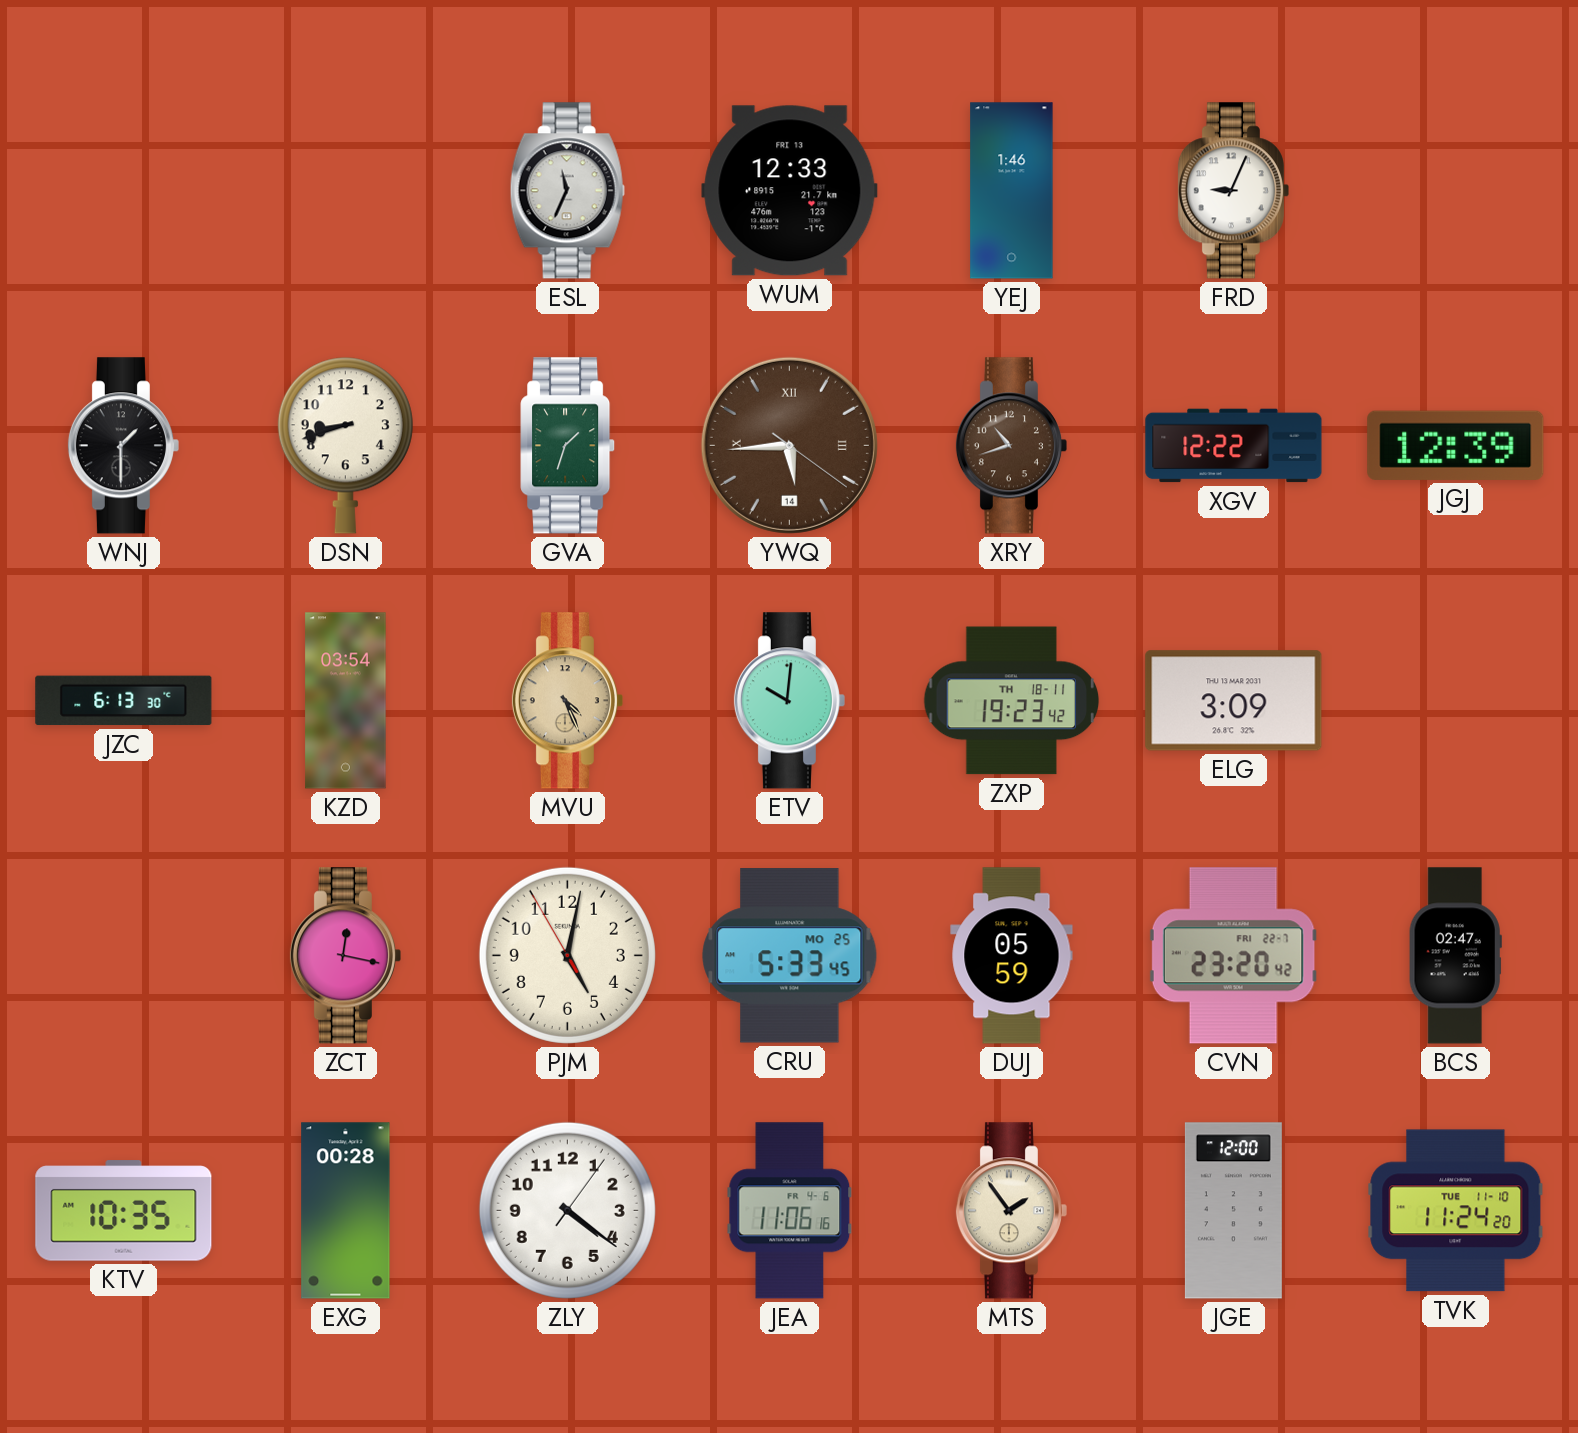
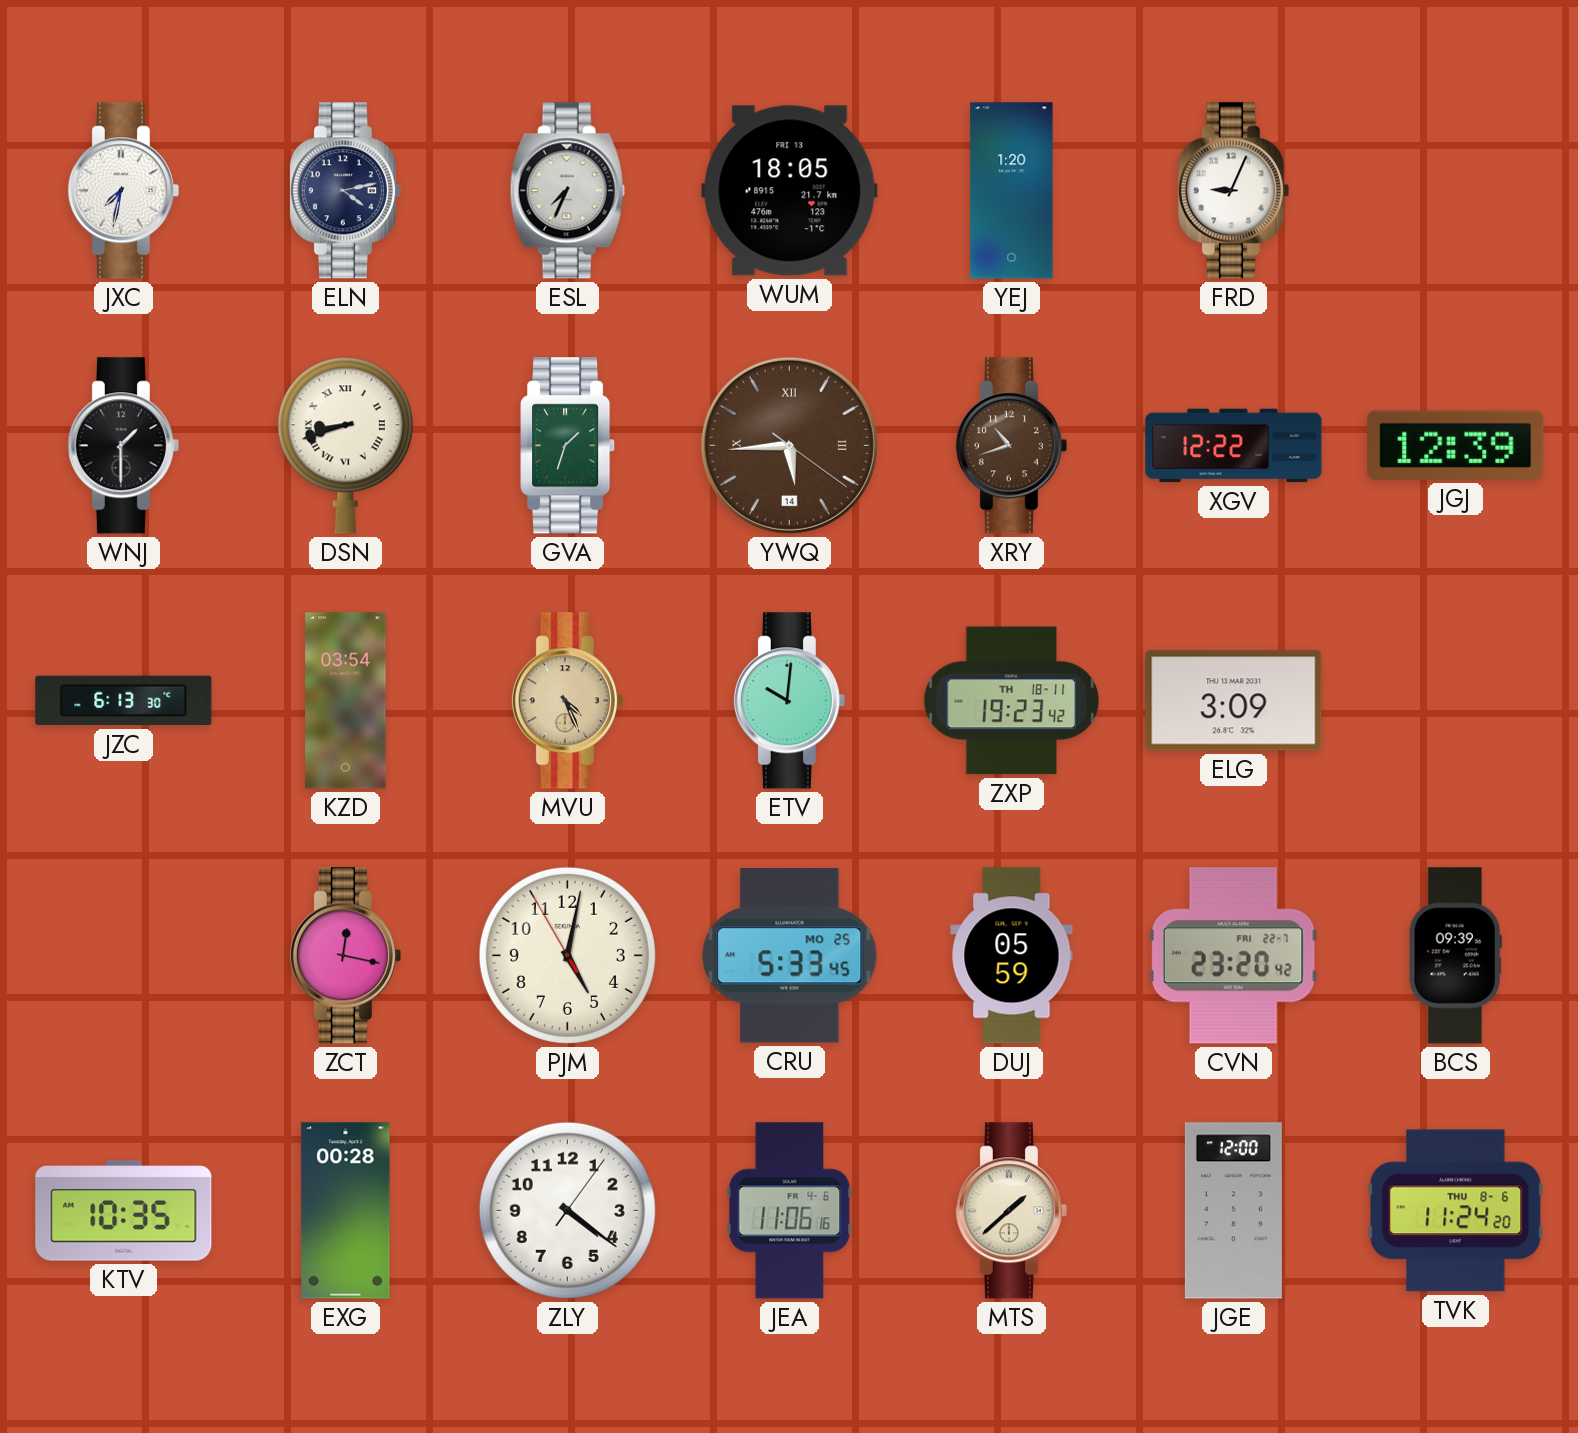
JXC: none -> 7:32 (123, 191)
ELN: none -> 4:13 (345, 191)
ESL: 11:34 -> 7:34 (567, 191)
WUM: 12:33 -> 18:05 (790, 191)
YEJ: 1:46 -> 1:20 (1012, 191)
DSN numerals: Arabic -> Roman (345, 445)
BCS: 02:47 -> 09:39 (1455, 956)
MTS: 1:54 -> 1:38 (1011, 1211)
TVK date: TUE 11-10 -> THU 8-6 (1456, 1211)
